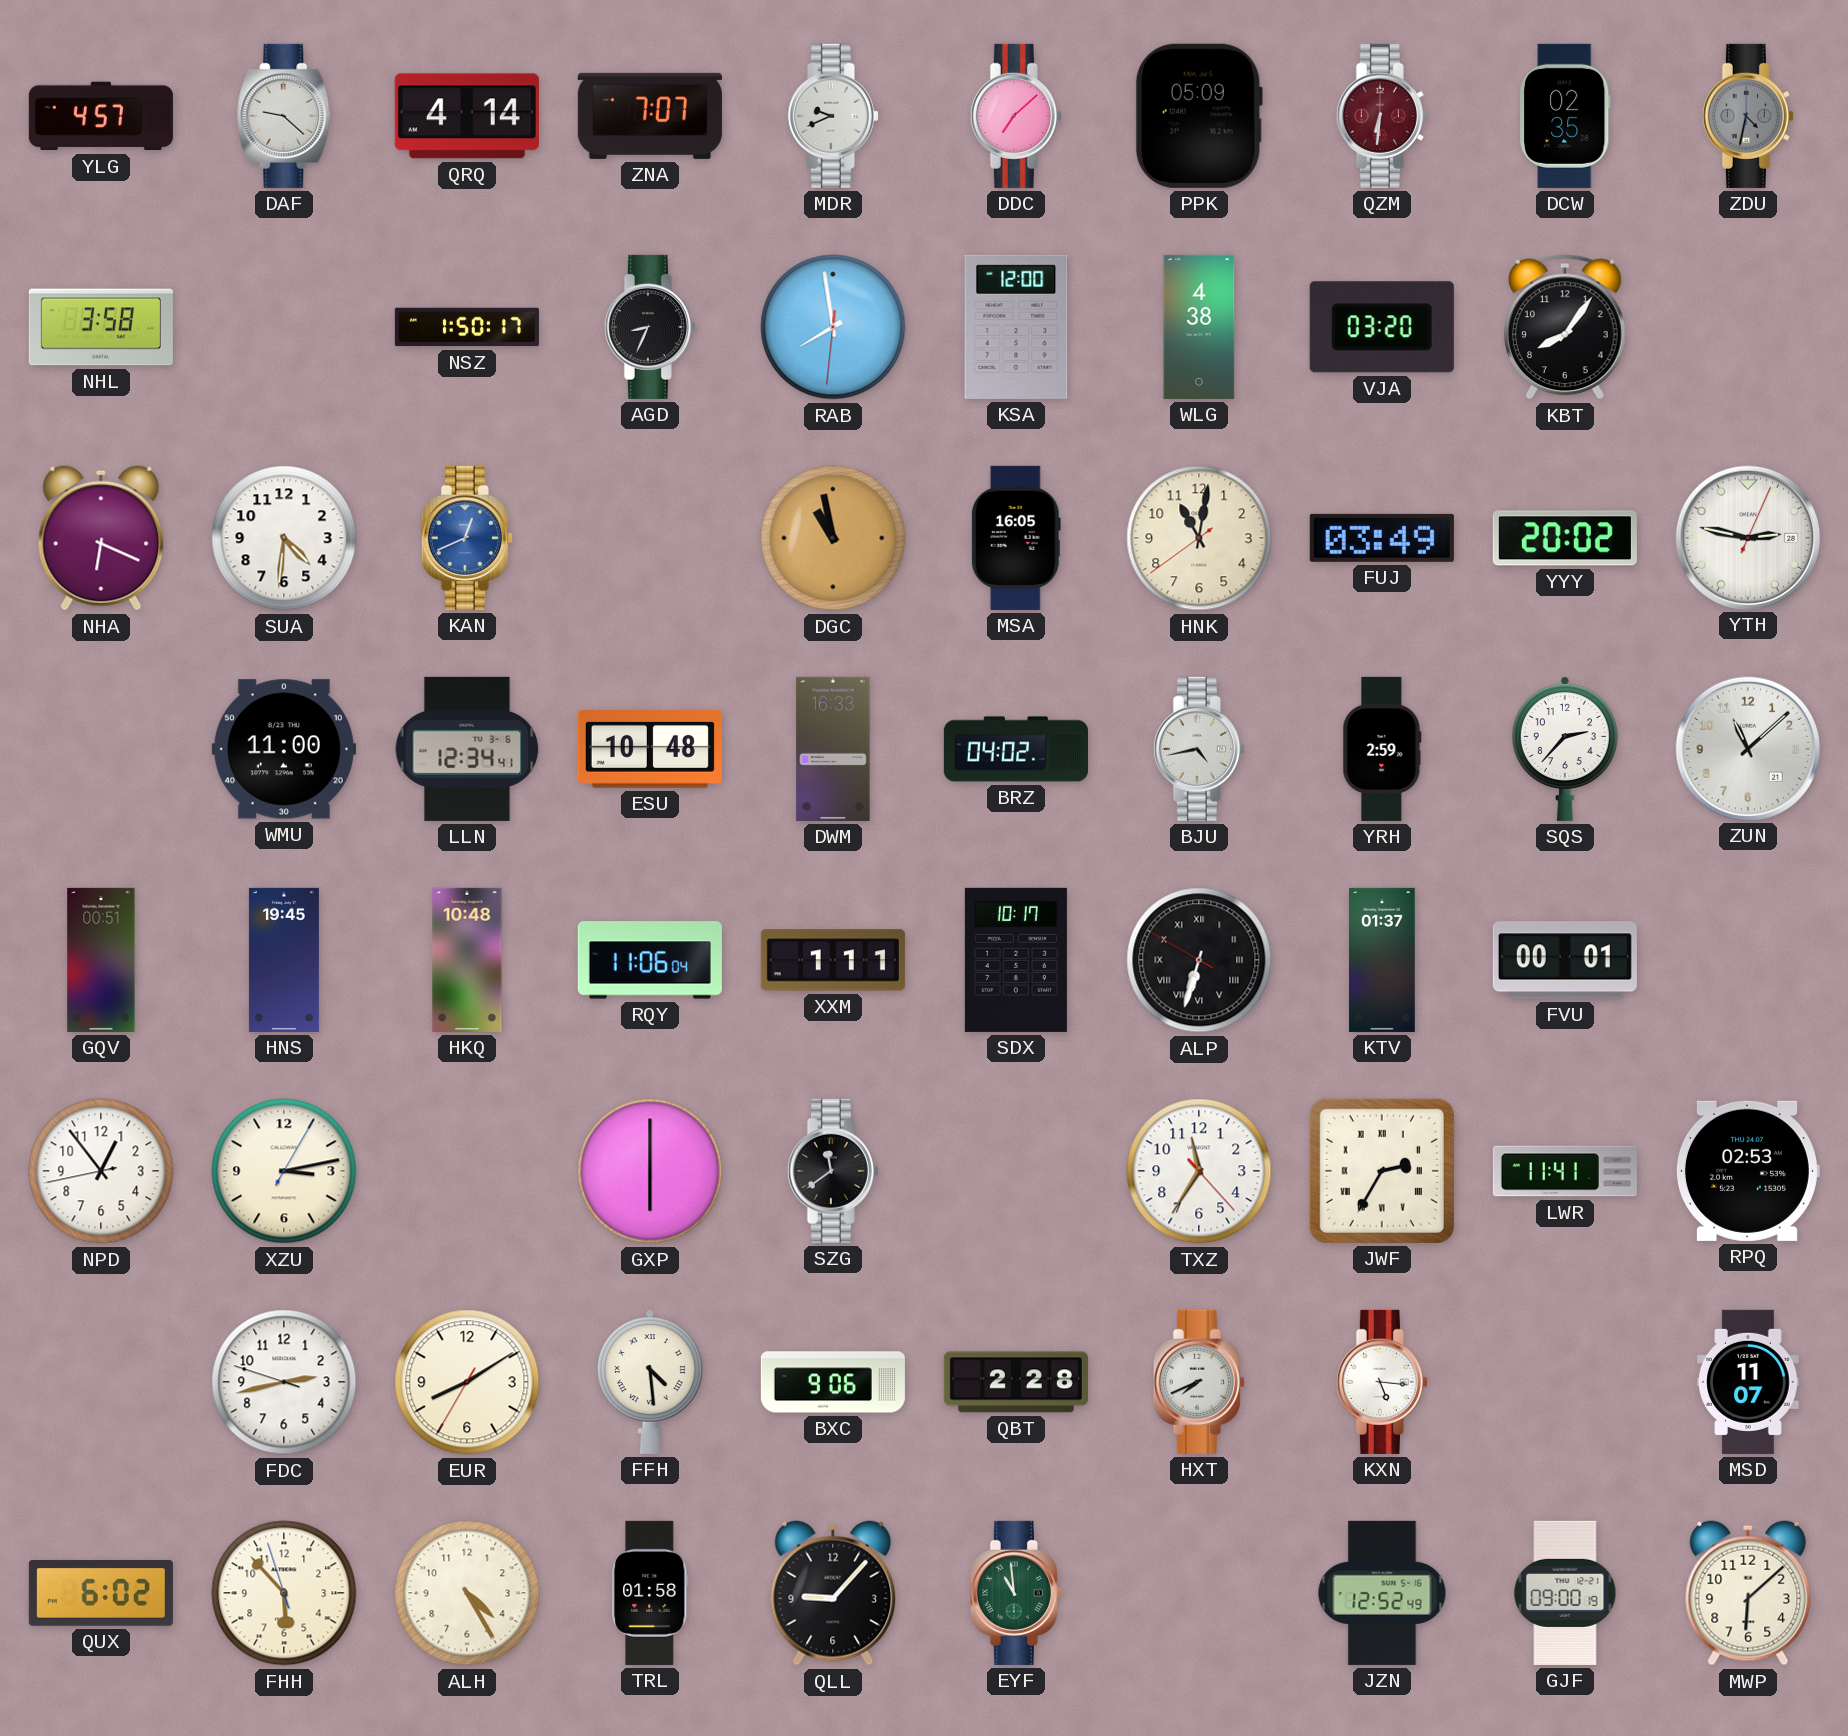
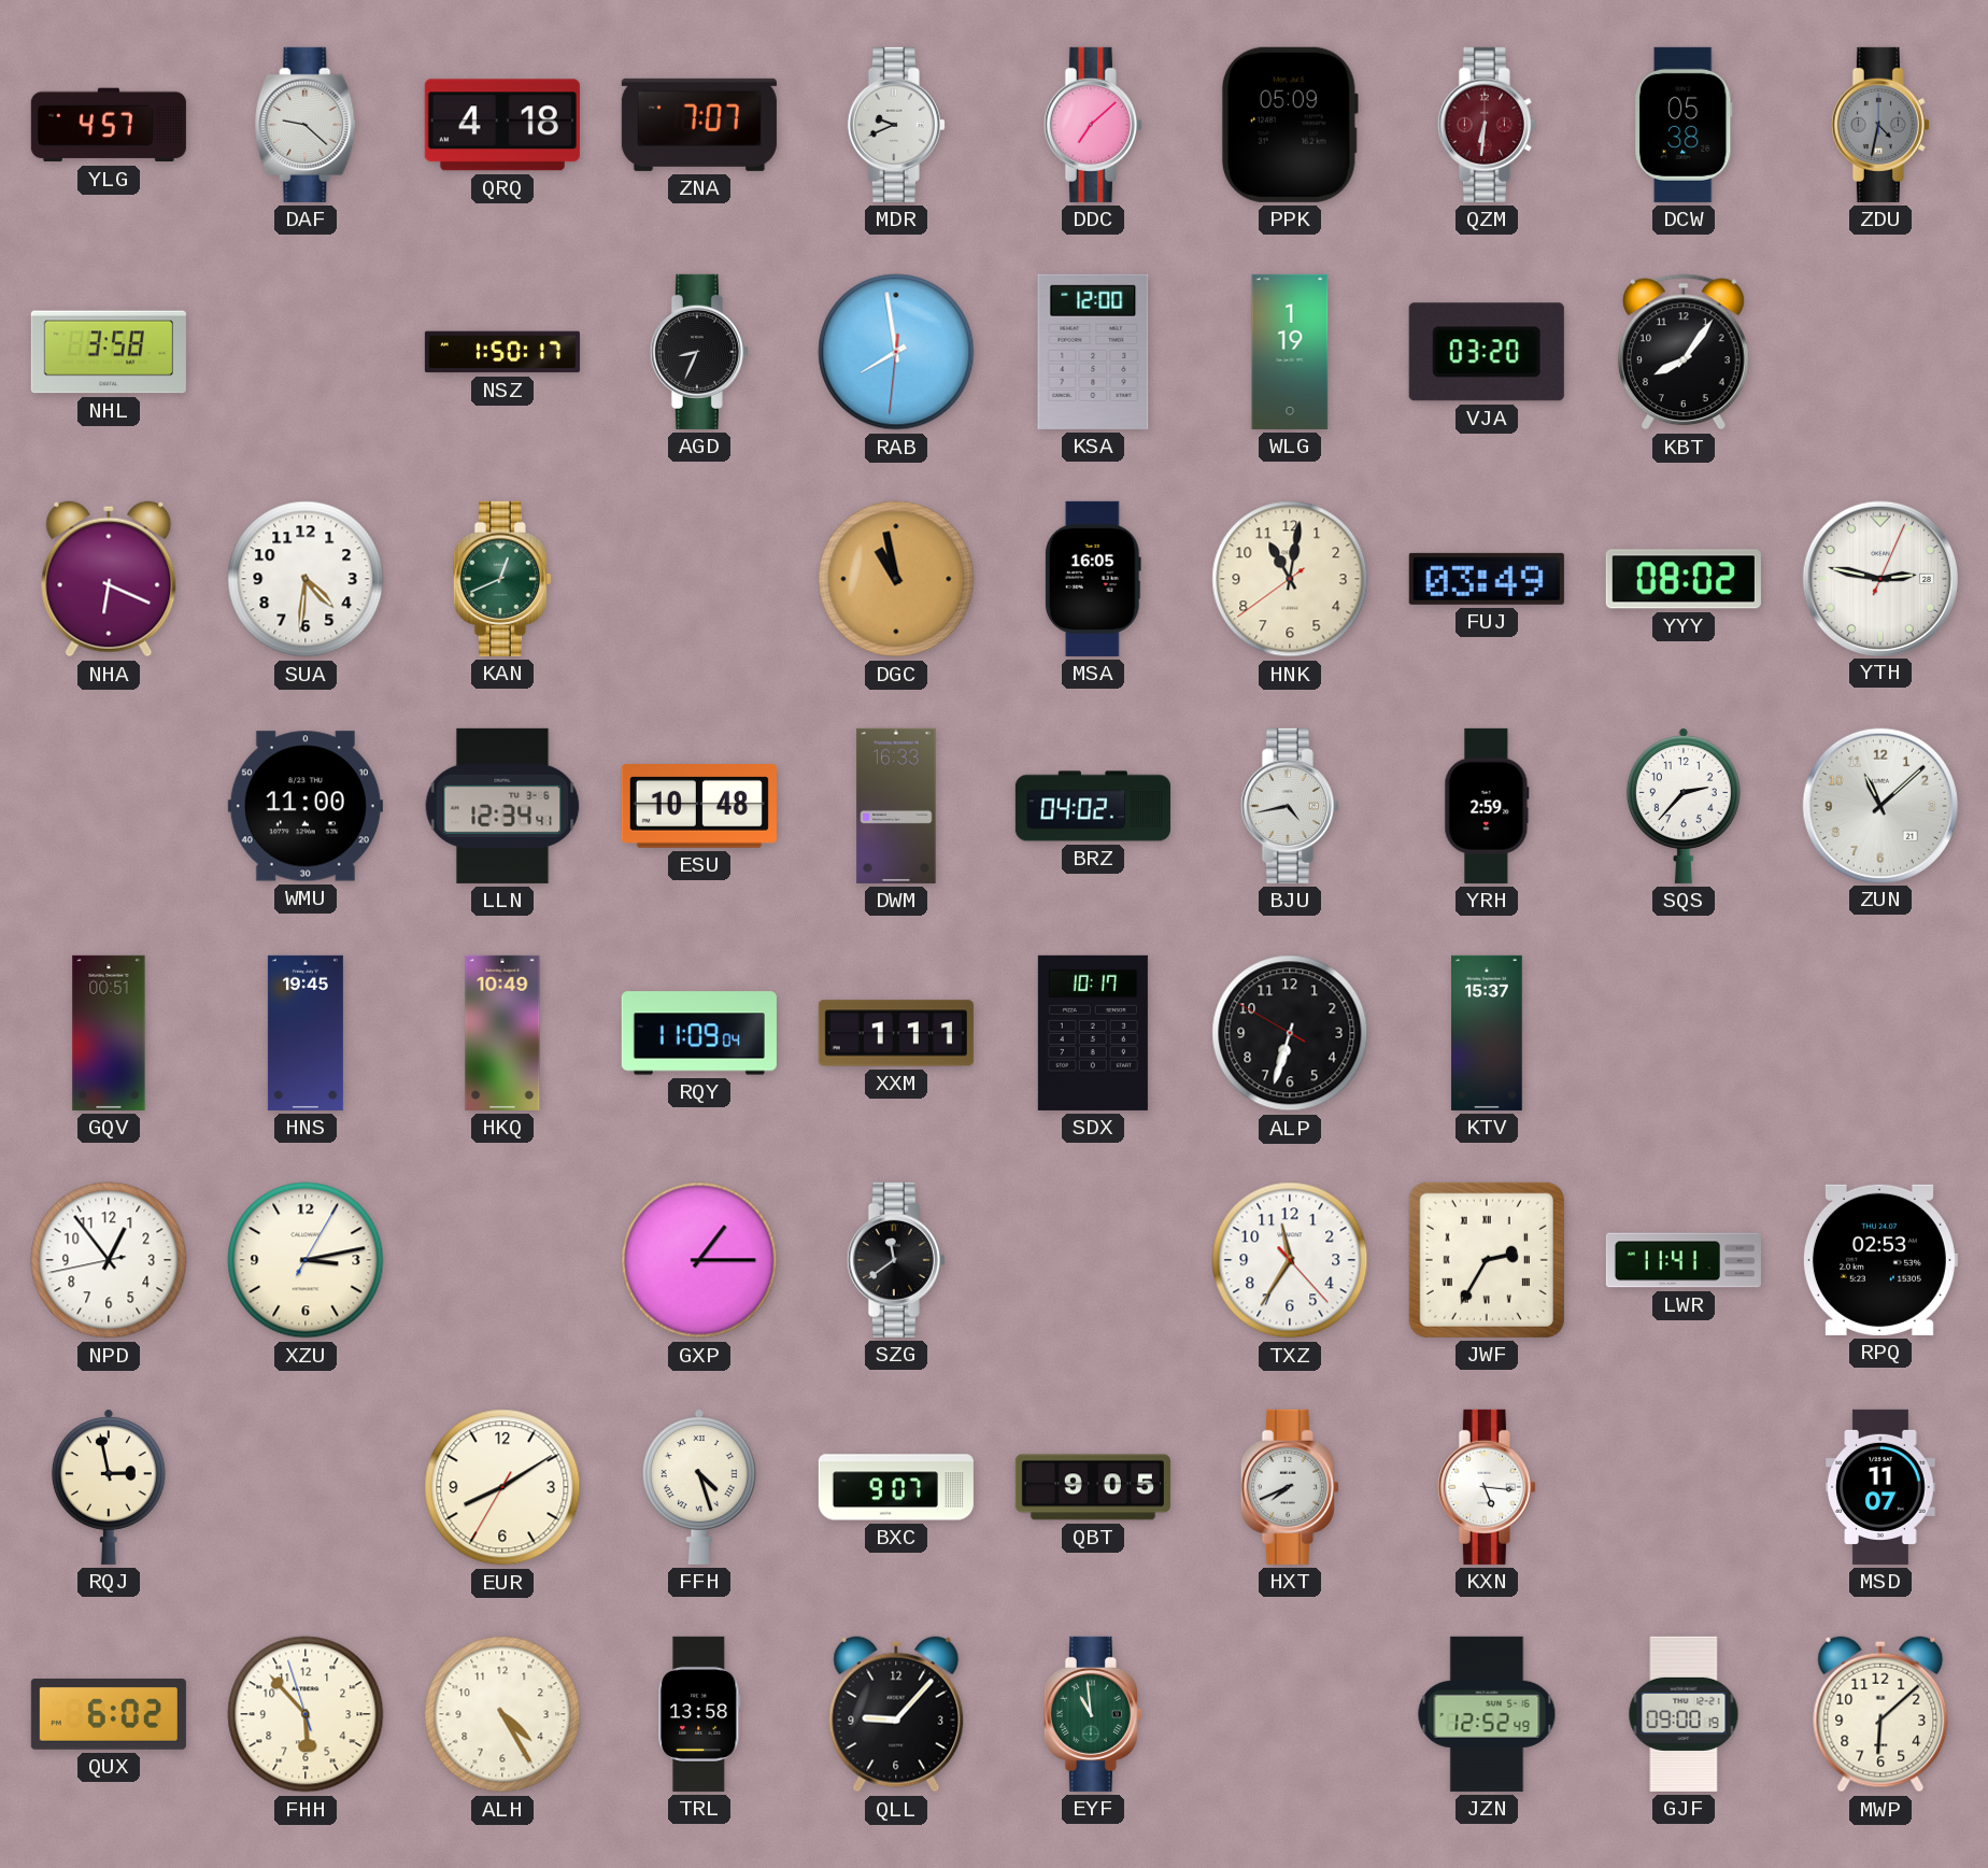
QRQ: 4:14 -> 4:18 (502, 125)
DCW: 02:35 -> 05:38 (1684, 125)
WLG: 4:38 -> 1:19 (1290, 352)
KAN dial: blue -> green (502, 579)
YYY: 20:02 -> 08:02 (1684, 579)
HKQ: 10:48 -> 10:49 (502, 1033)
RQY: 11:06 -> 11:09 (699, 1033)
ALP numerals: Roman -> Arabic (1290, 1033)
KTV: 01:37 -> 15:37 (1487, 1033)
FVU: 00:01 -> none (1565, 960)
GXP: 6:00 -> 1:15 (699, 1260)
RQJ: none -> 2:58 (109, 1487)
FDC: 2:42 -> none (284, 1382)
FFH: 4:29 -> 4:27 (699, 1487)
BXC: 9:06 -> 9:07 (896, 1487)
QBT: 2:28 -> 9:05 (1093, 1487)
TRL: 01:58 -> 13:58 (699, 1714)
